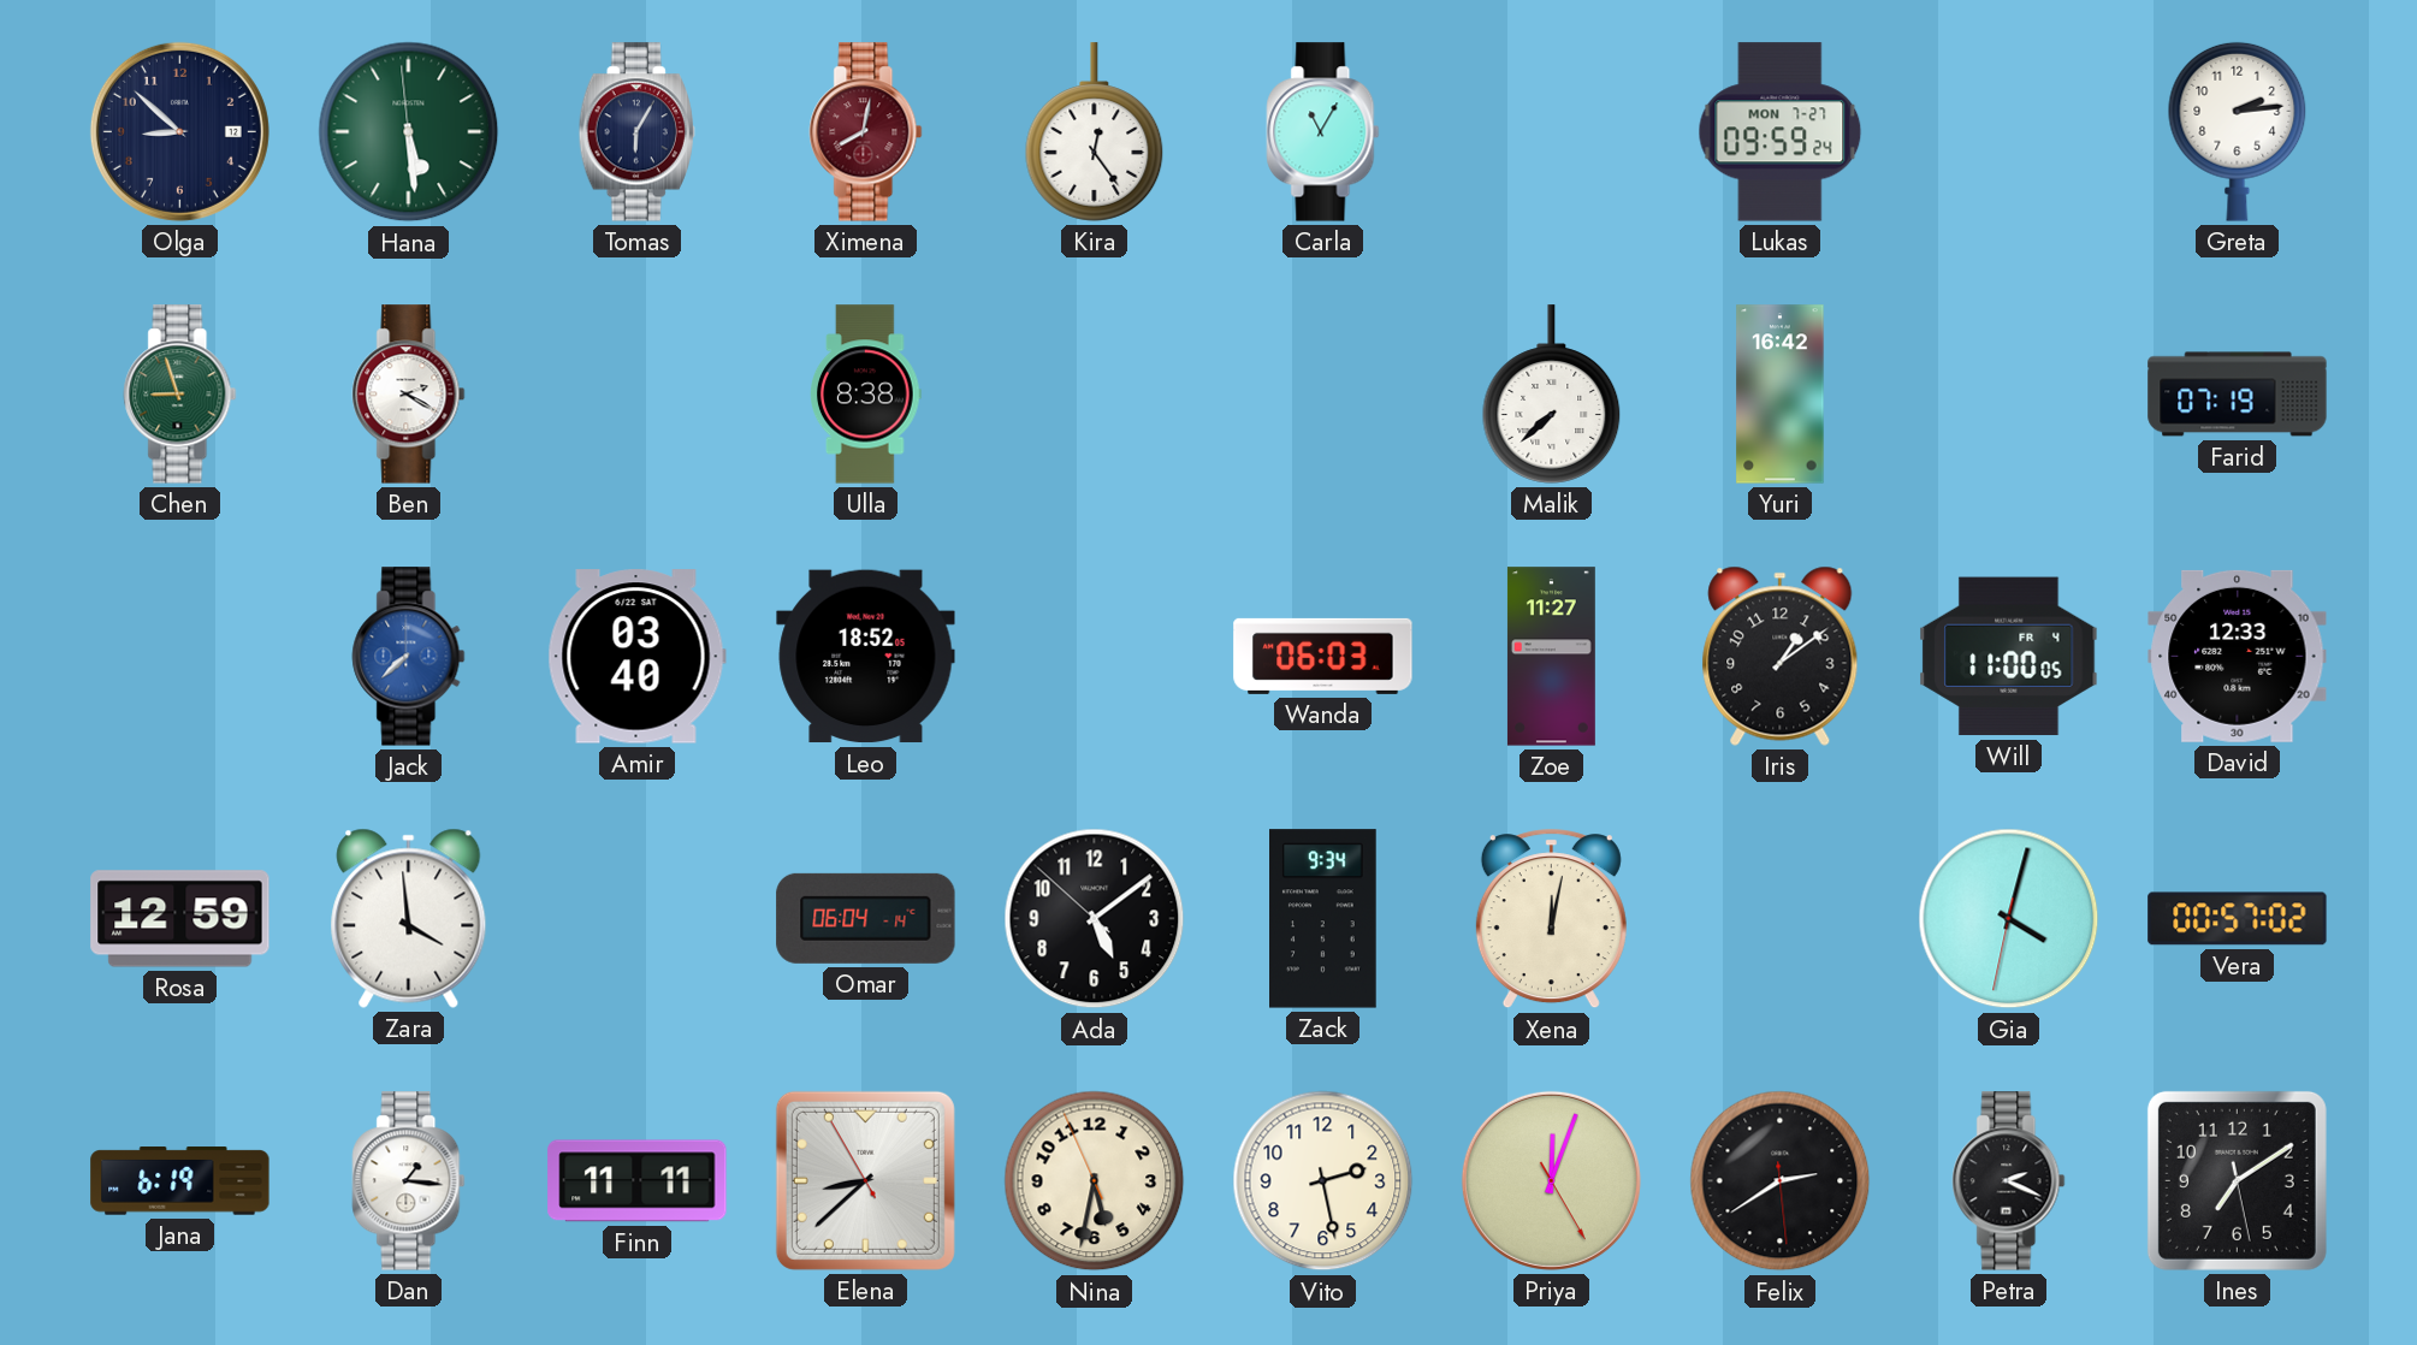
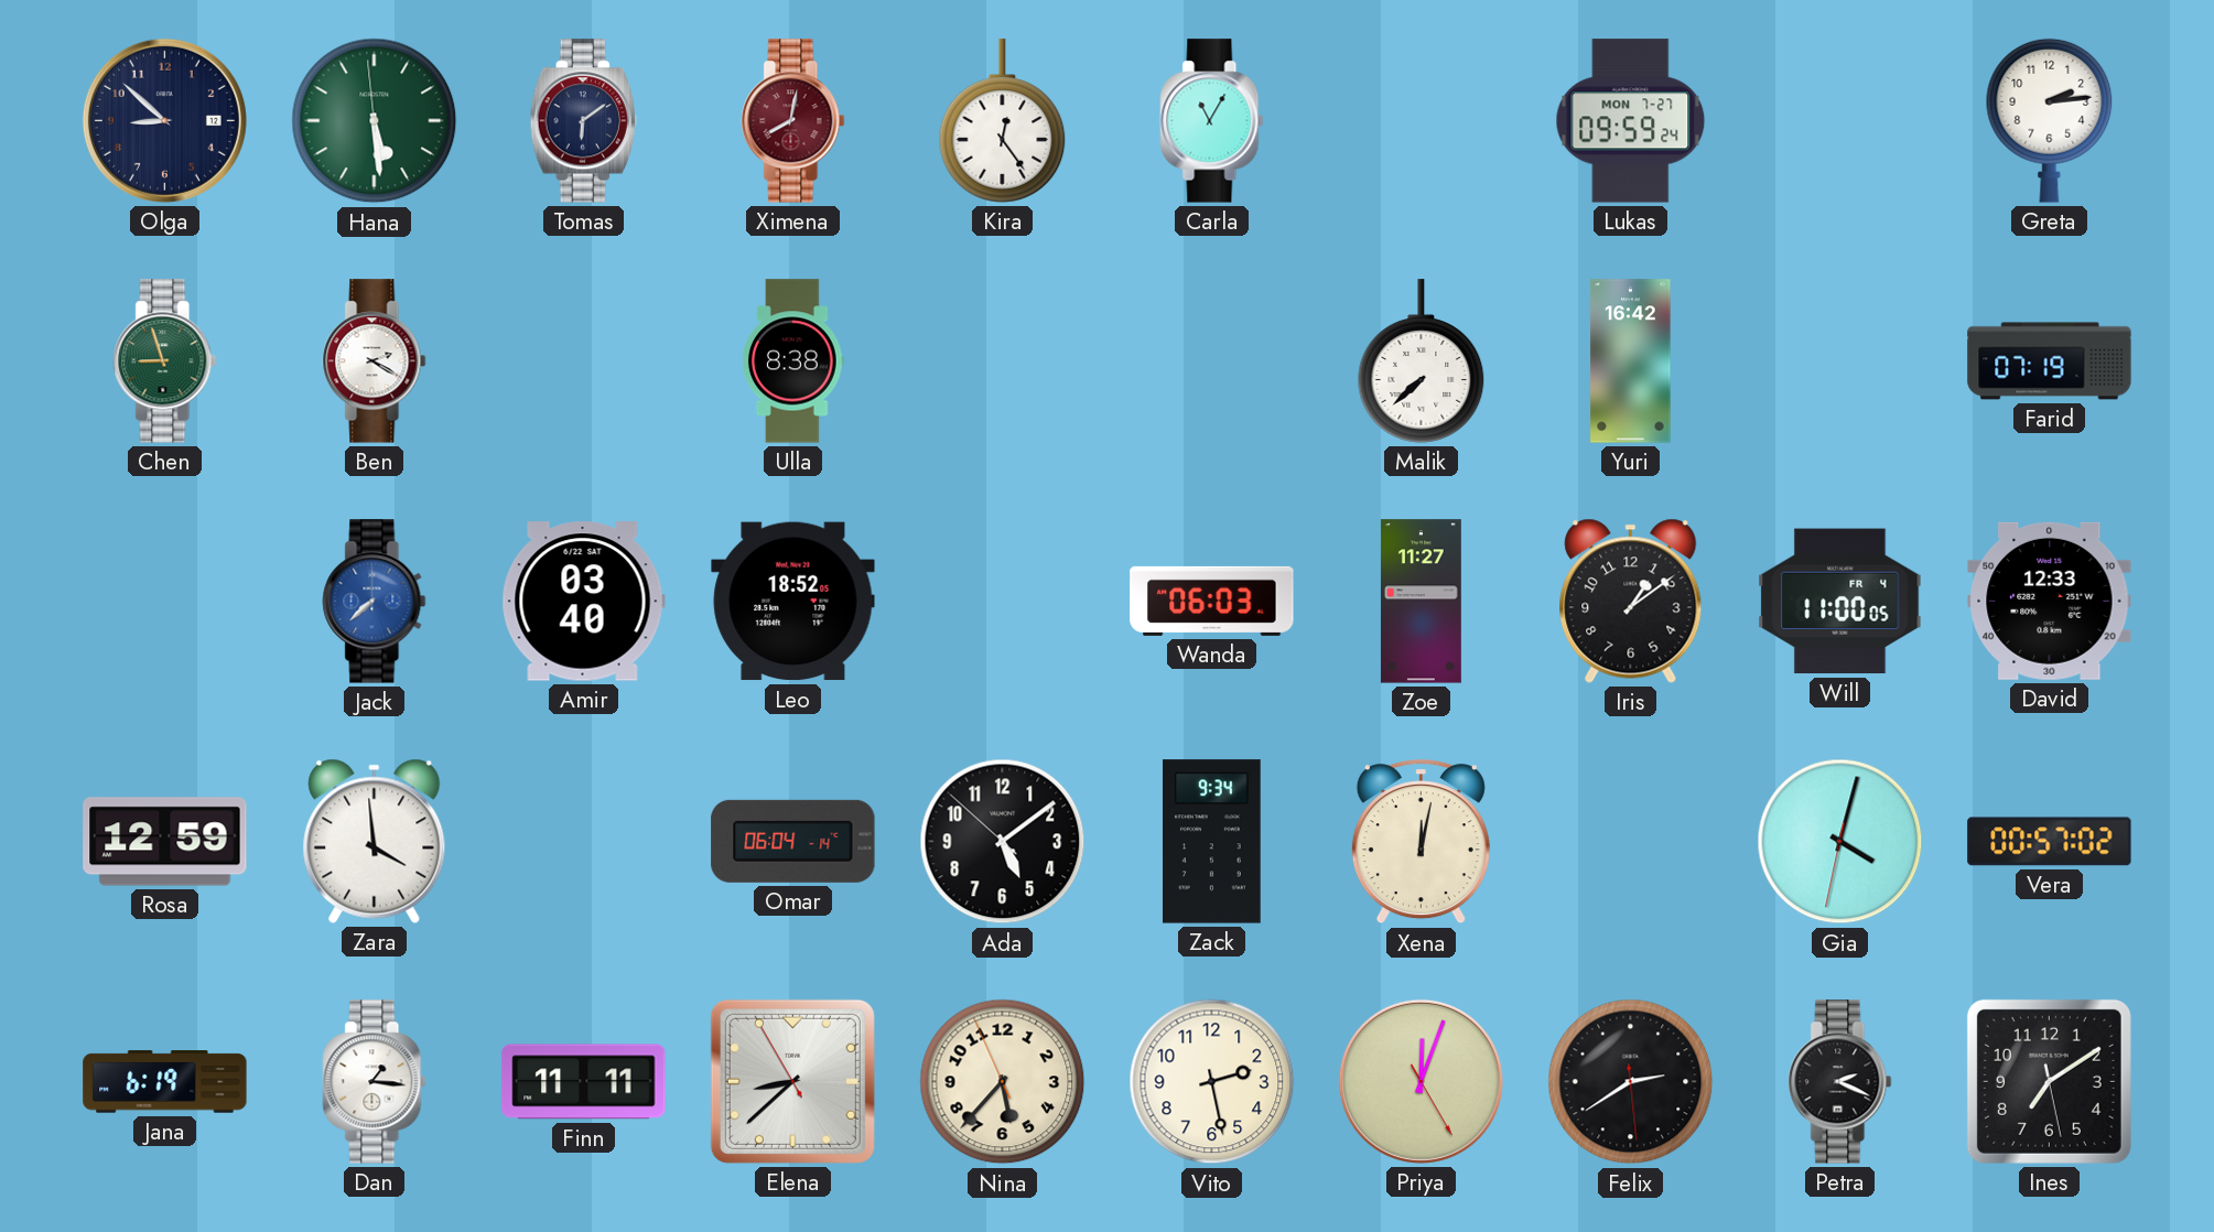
Tomas: 6:05 -> 6:09 (583, 121)
Nina: 5:31 -> 5:36 (1003, 1082)
